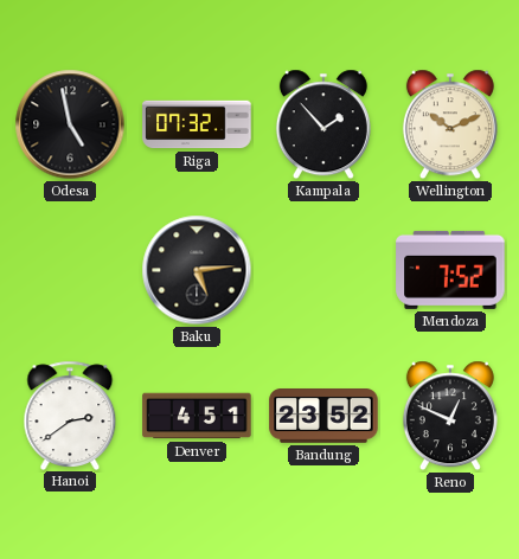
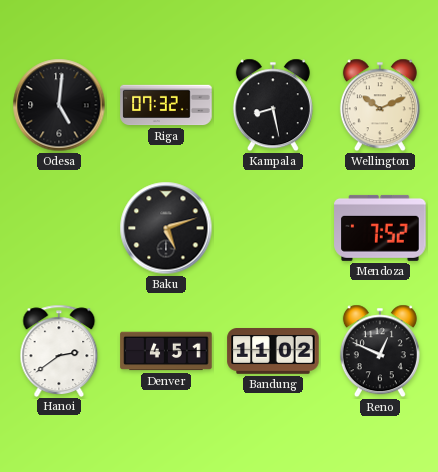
Odesa: 4:58 -> 5:01 (59, 105)
Kampala: 1:53 -> 8:28 (273, 105)
Baku: 5:14 -> 5:12 (166, 228)
Bandung: 23:52 -> 11:02 (273, 352)
